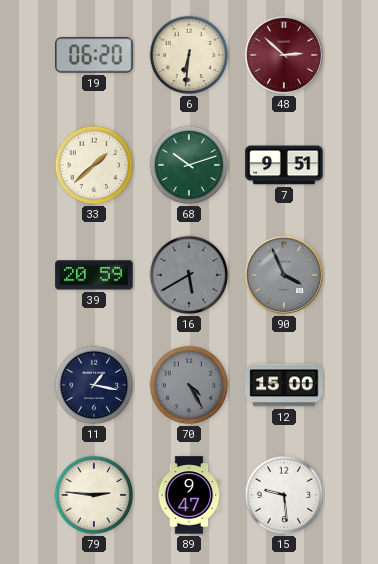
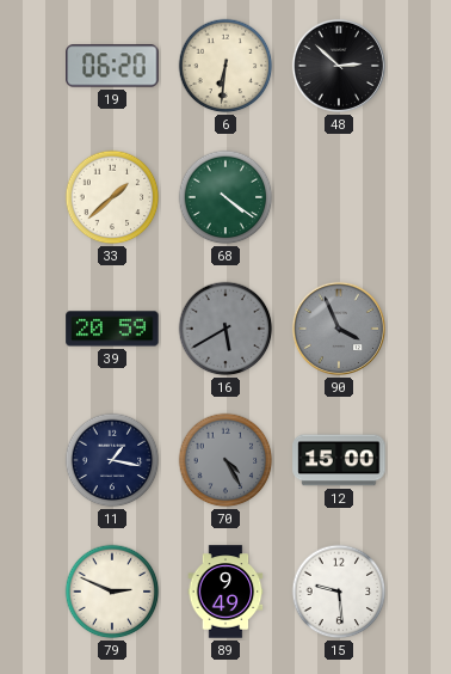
48 dial: burgundy -> black (339, 66)
68: 10:12 -> 4:21 (225, 197)
7: 9:51 -> none (284, 165)
79: 2:46 -> 2:49 (112, 592)
89: 9:47 -> 9:49 (225, 592)
